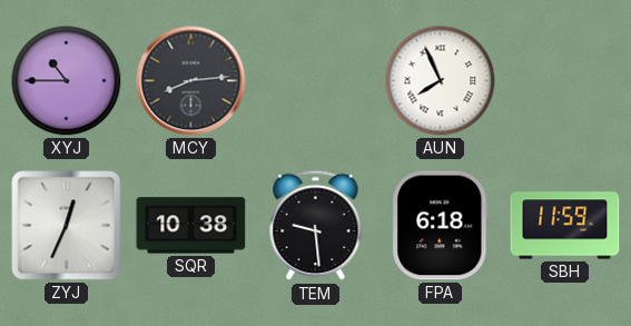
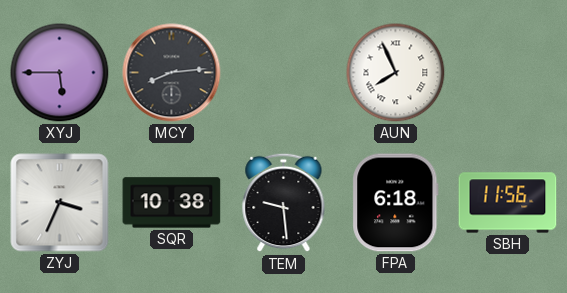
XYJ: 10:45 -> 5:45 (60, 73)
ZYJ: 12:34 -> 3:34 (60, 203)
SBH: 11:59 -> 11:56 (508, 203)
